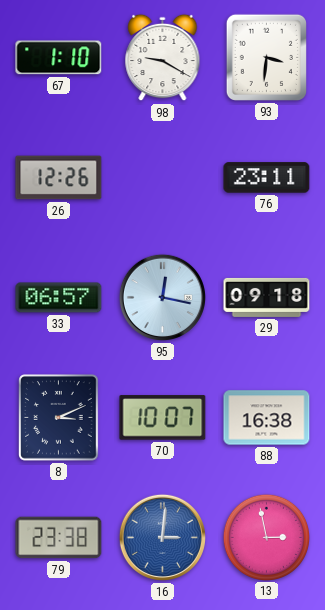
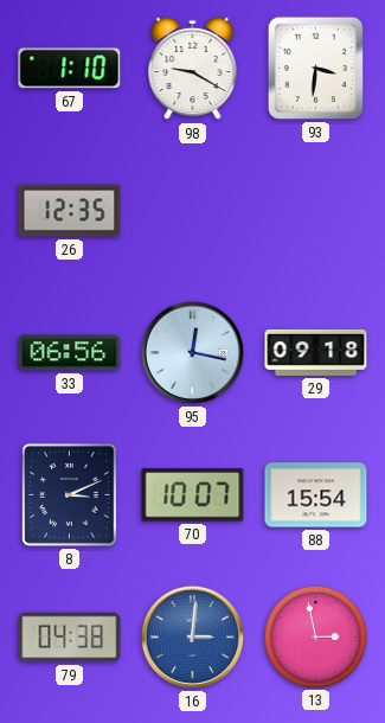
26: 12:26 -> 12:35 (70, 211)
76: 23:11 -> none (267, 178)
33: 06:57 -> 06:56 (70, 353)
88: 16:38 -> 15:54 (316, 495)
79: 23:38 -> 04:38 (70, 638)
